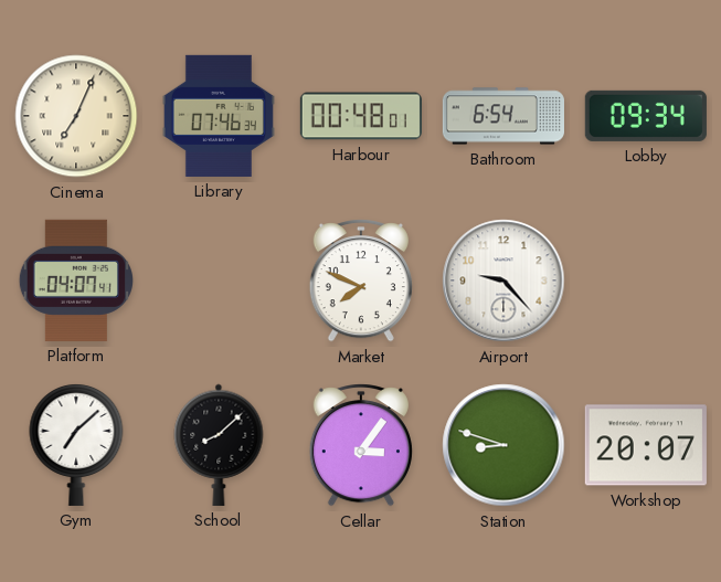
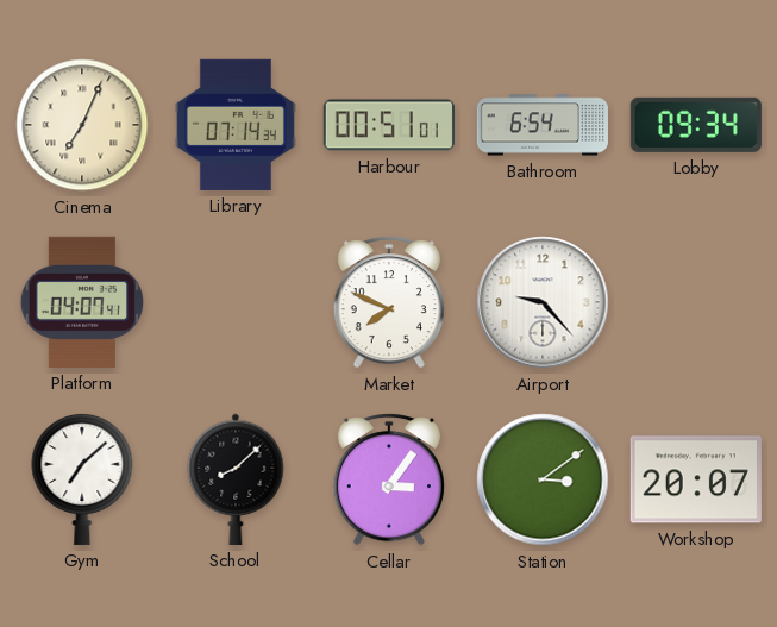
Library: 07:46 -> 07:14 (236, 125)
Harbour: 00:48 -> 00:51 (389, 125)
Station: 8:48 -> 3:09 (543, 479)
